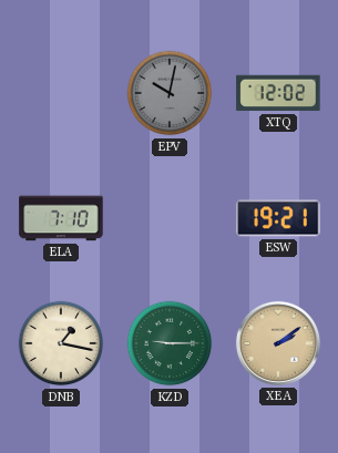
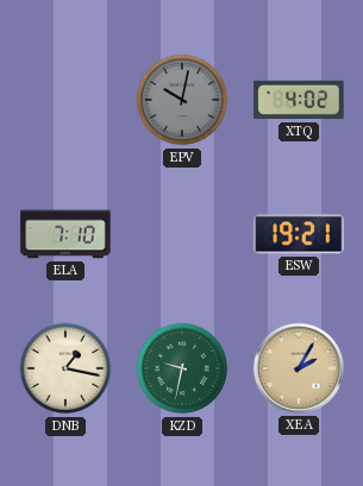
XTQ: 12:02 -> 4:02 (299, 100)
KZD: 9:15 -> 9:32 (182, 368)
XEA: 2:09 -> 2:05 (299, 368)
